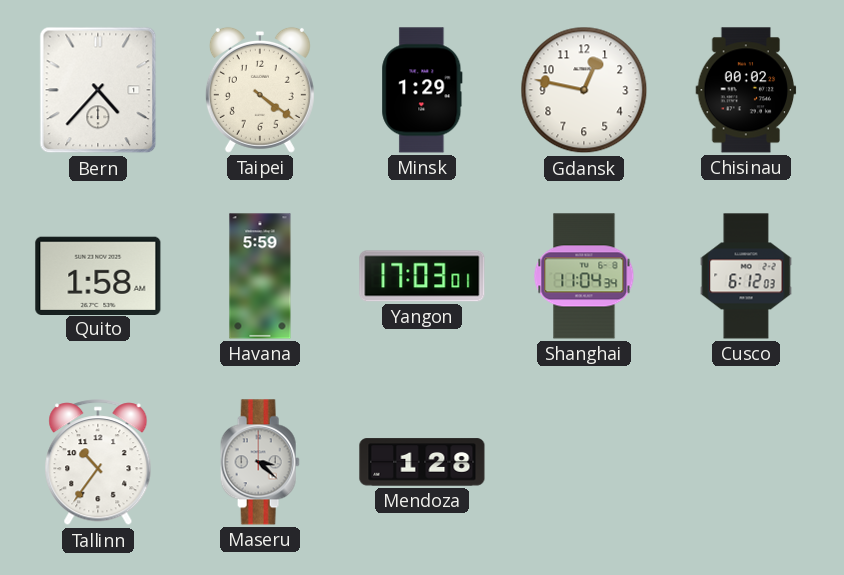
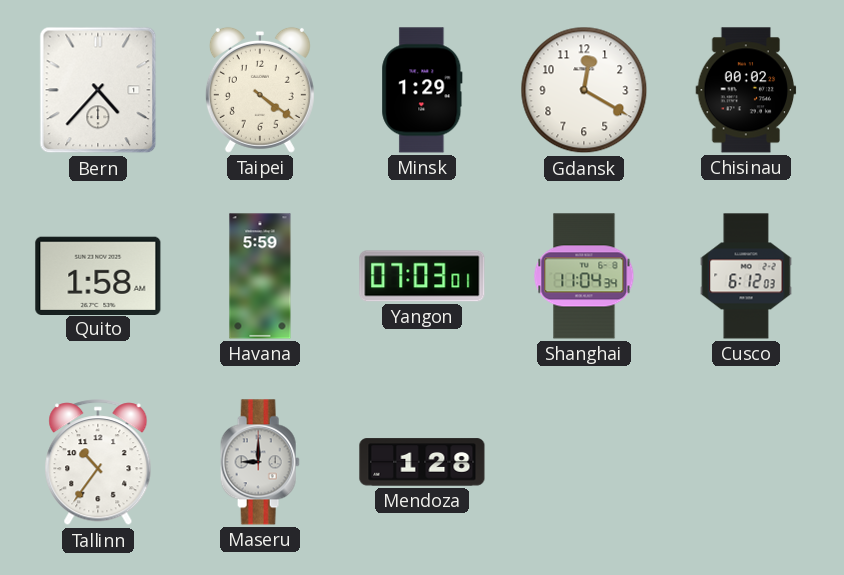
Gdansk: 12:47 -> 12:20 (584, 90)
Yangon: 17:03 -> 07:03 (422, 276)
Maseru: 3:22 -> 9:00 (260, 462)
